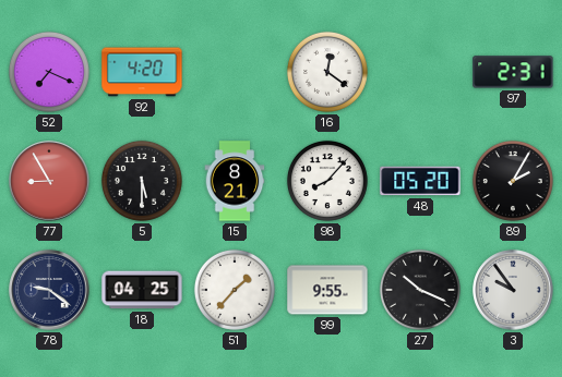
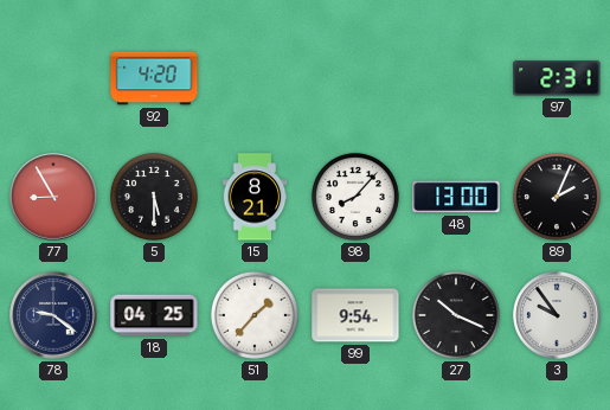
52: 7:19 -> none (49, 72)
16: 12:21 -> none (327, 72)
48: 05:20 -> 13:00 (456, 197)
89: 2:05 -> 2:04 (557, 197)
99: 9:55 -> 9:54 (355, 315)
